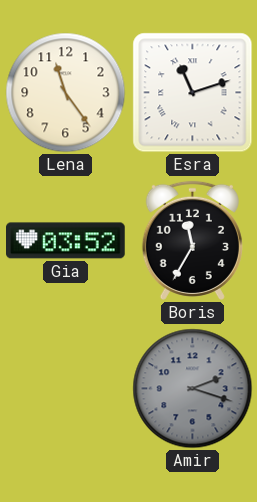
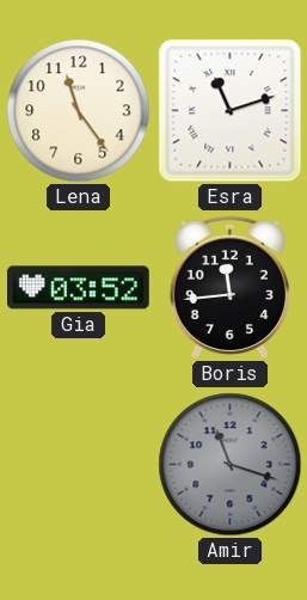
Boris: 11:35 -> 11:44 (229, 287)
Amir: 2:18 -> 11:18 (231, 465)
